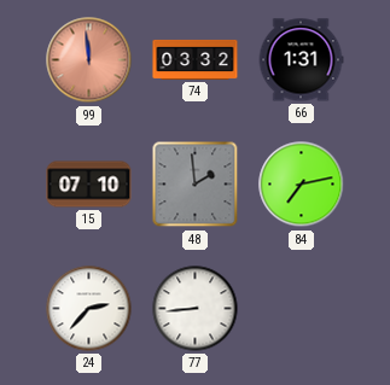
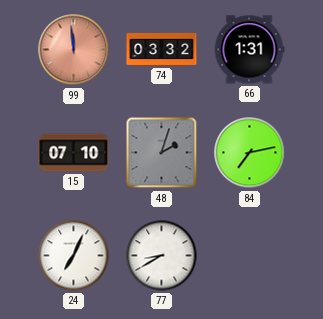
48: 1:59 -> 2:03 (162, 153)
24: 2:37 -> 7:04 (74, 256)
77: 8:44 -> 8:40 (162, 256)
